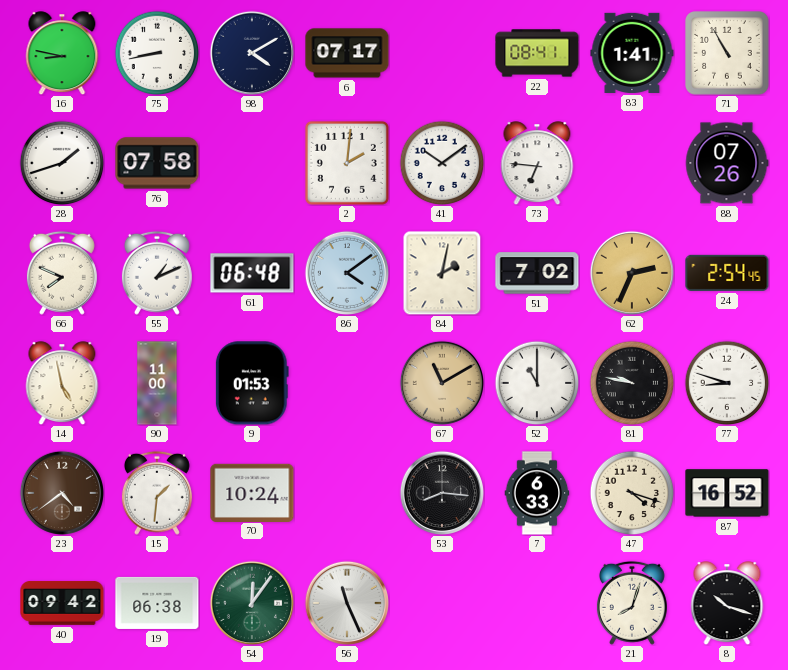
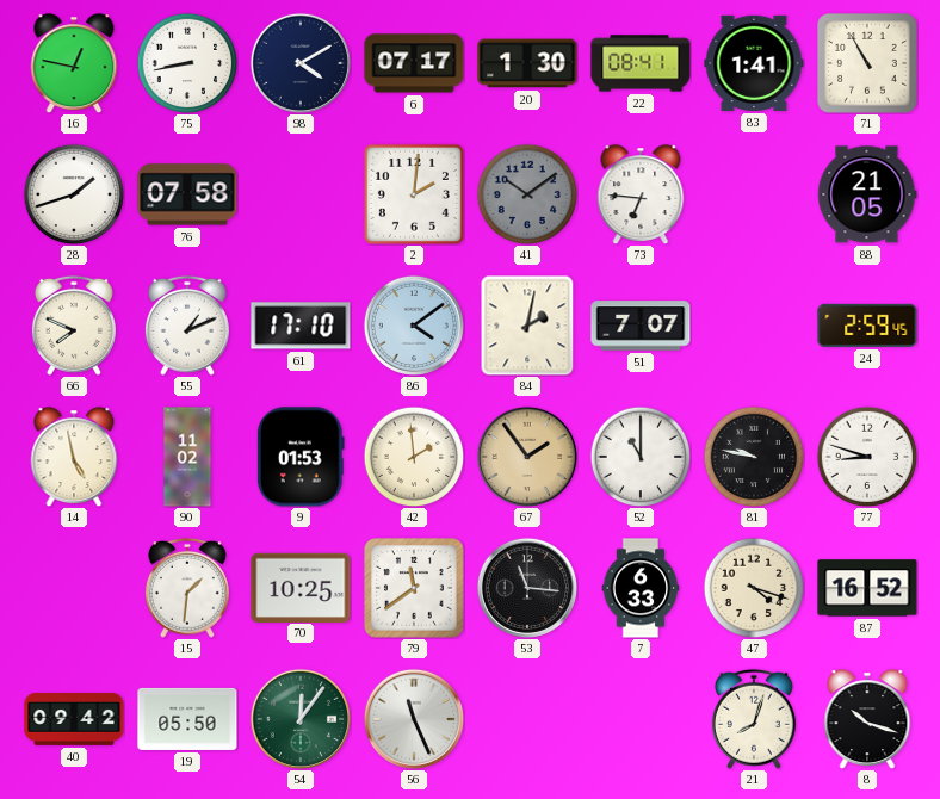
16: 8:47 -> 12:47 (74, 63)
20: none -> 1:30 (527, 63)
41 dial: white -> grey (527, 194)
88: 07:26 -> 21:05 (867, 194)
61: 06:48 -> 17:10 (301, 326)
51: 7:02 -> 7:07 (641, 326)
62: 2:34 -> none (632, 273)
24: 2:54 -> 2:59 (867, 326)
90: 11:00 -> 11:02 (187, 457)
42: none -> 1:59 (414, 457)
67: 11:10 -> 1:54 (527, 457)
23: 4:39 -> none (62, 493)
70: 10:24 -> 10:25 (301, 587)
79: none -> 11:39 (414, 588)
53: 8:16 -> 11:16 (527, 588)
19: 06:38 -> 05:50 (187, 719)
